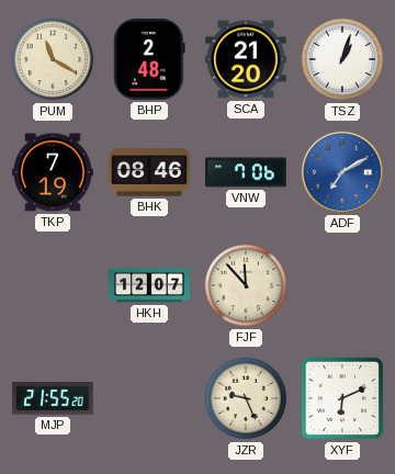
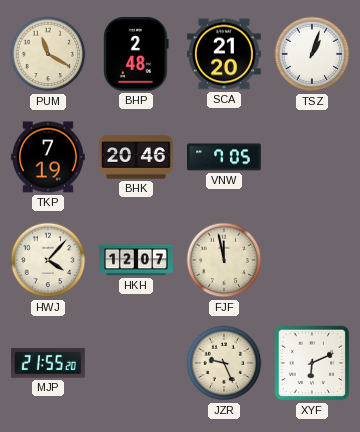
BHK: 08:46 -> 20:46 (137, 157)
VNW: 7:06 -> 7:05 (225, 157)
ADF: 7:10 -> none (342, 172)
HWJ: none -> 4:07 (48, 260)
FJF: 11:53 -> 11:58 (224, 260)
